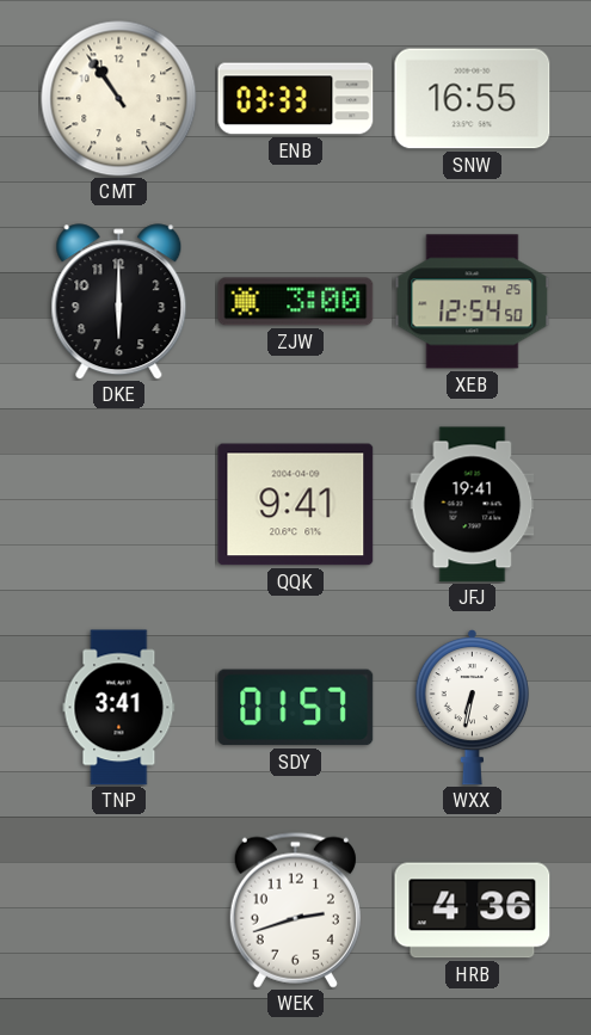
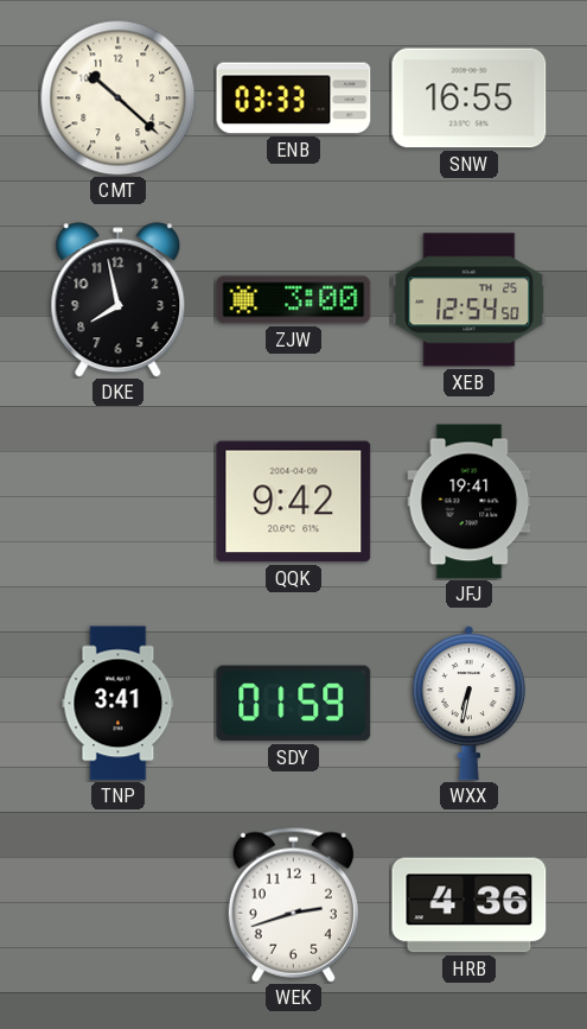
CMT: 10:54 -> 10:22 (119, 99)
DKE: 6:00 -> 7:58 (119, 300)
QQK: 9:41 -> 9:42 (294, 502)
SDY: 01:57 -> 01:59 (294, 704)
